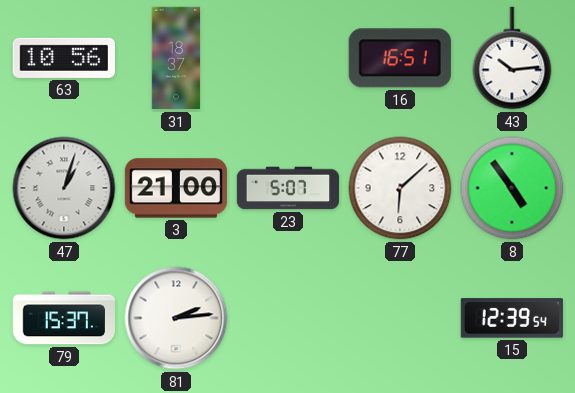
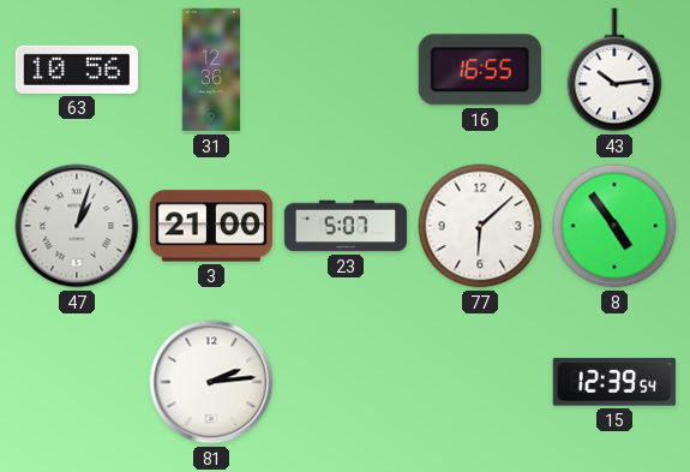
31: 18:37 -> 12:36 (211, 70)
16: 16:51 -> 16:55 (480, 70)
79: 15:37 -> none (63, 318)
